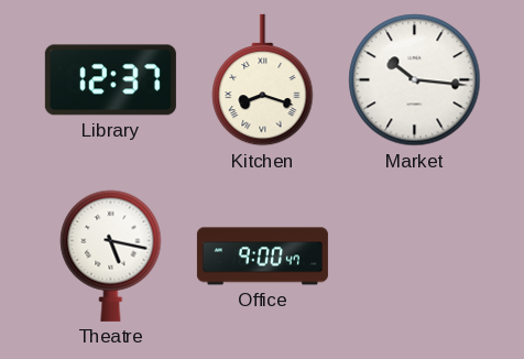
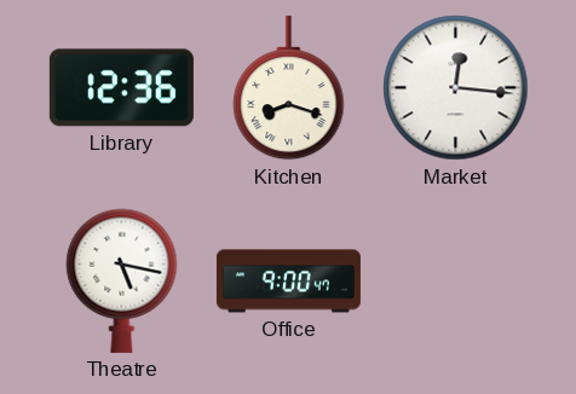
Library: 12:37 -> 12:36 (121, 88)
Market: 10:16 -> 12:16 (456, 88)
